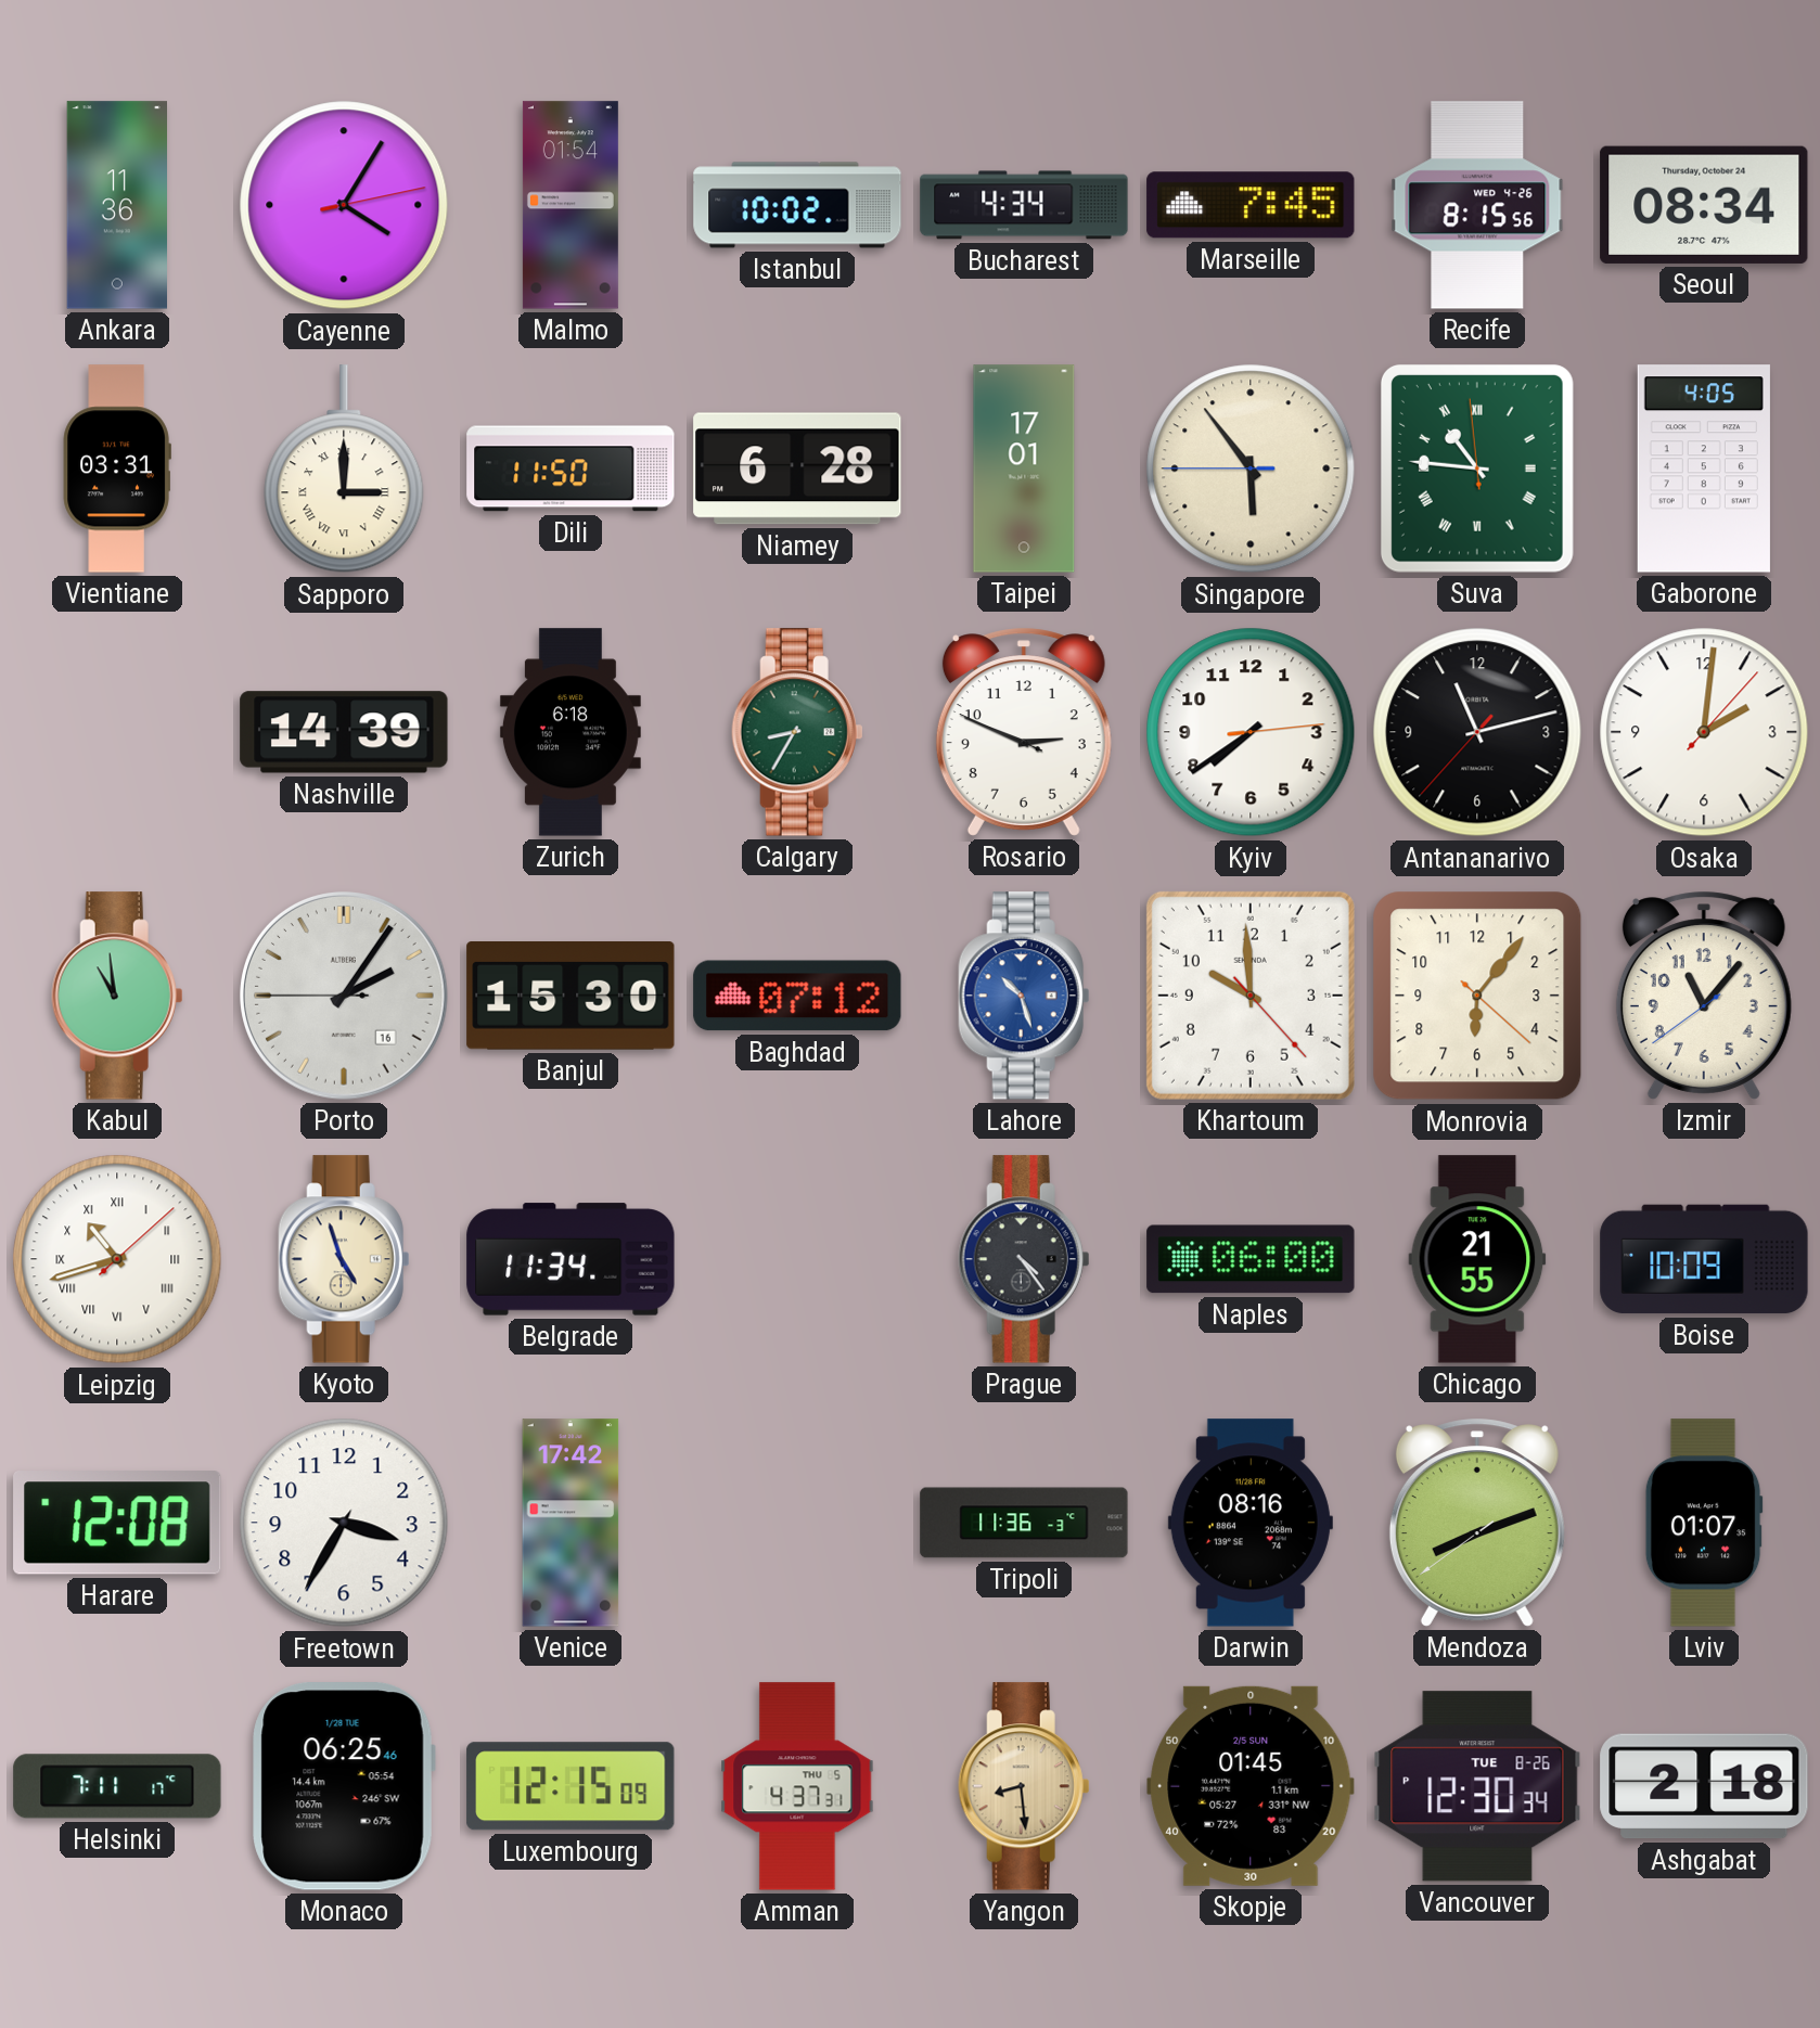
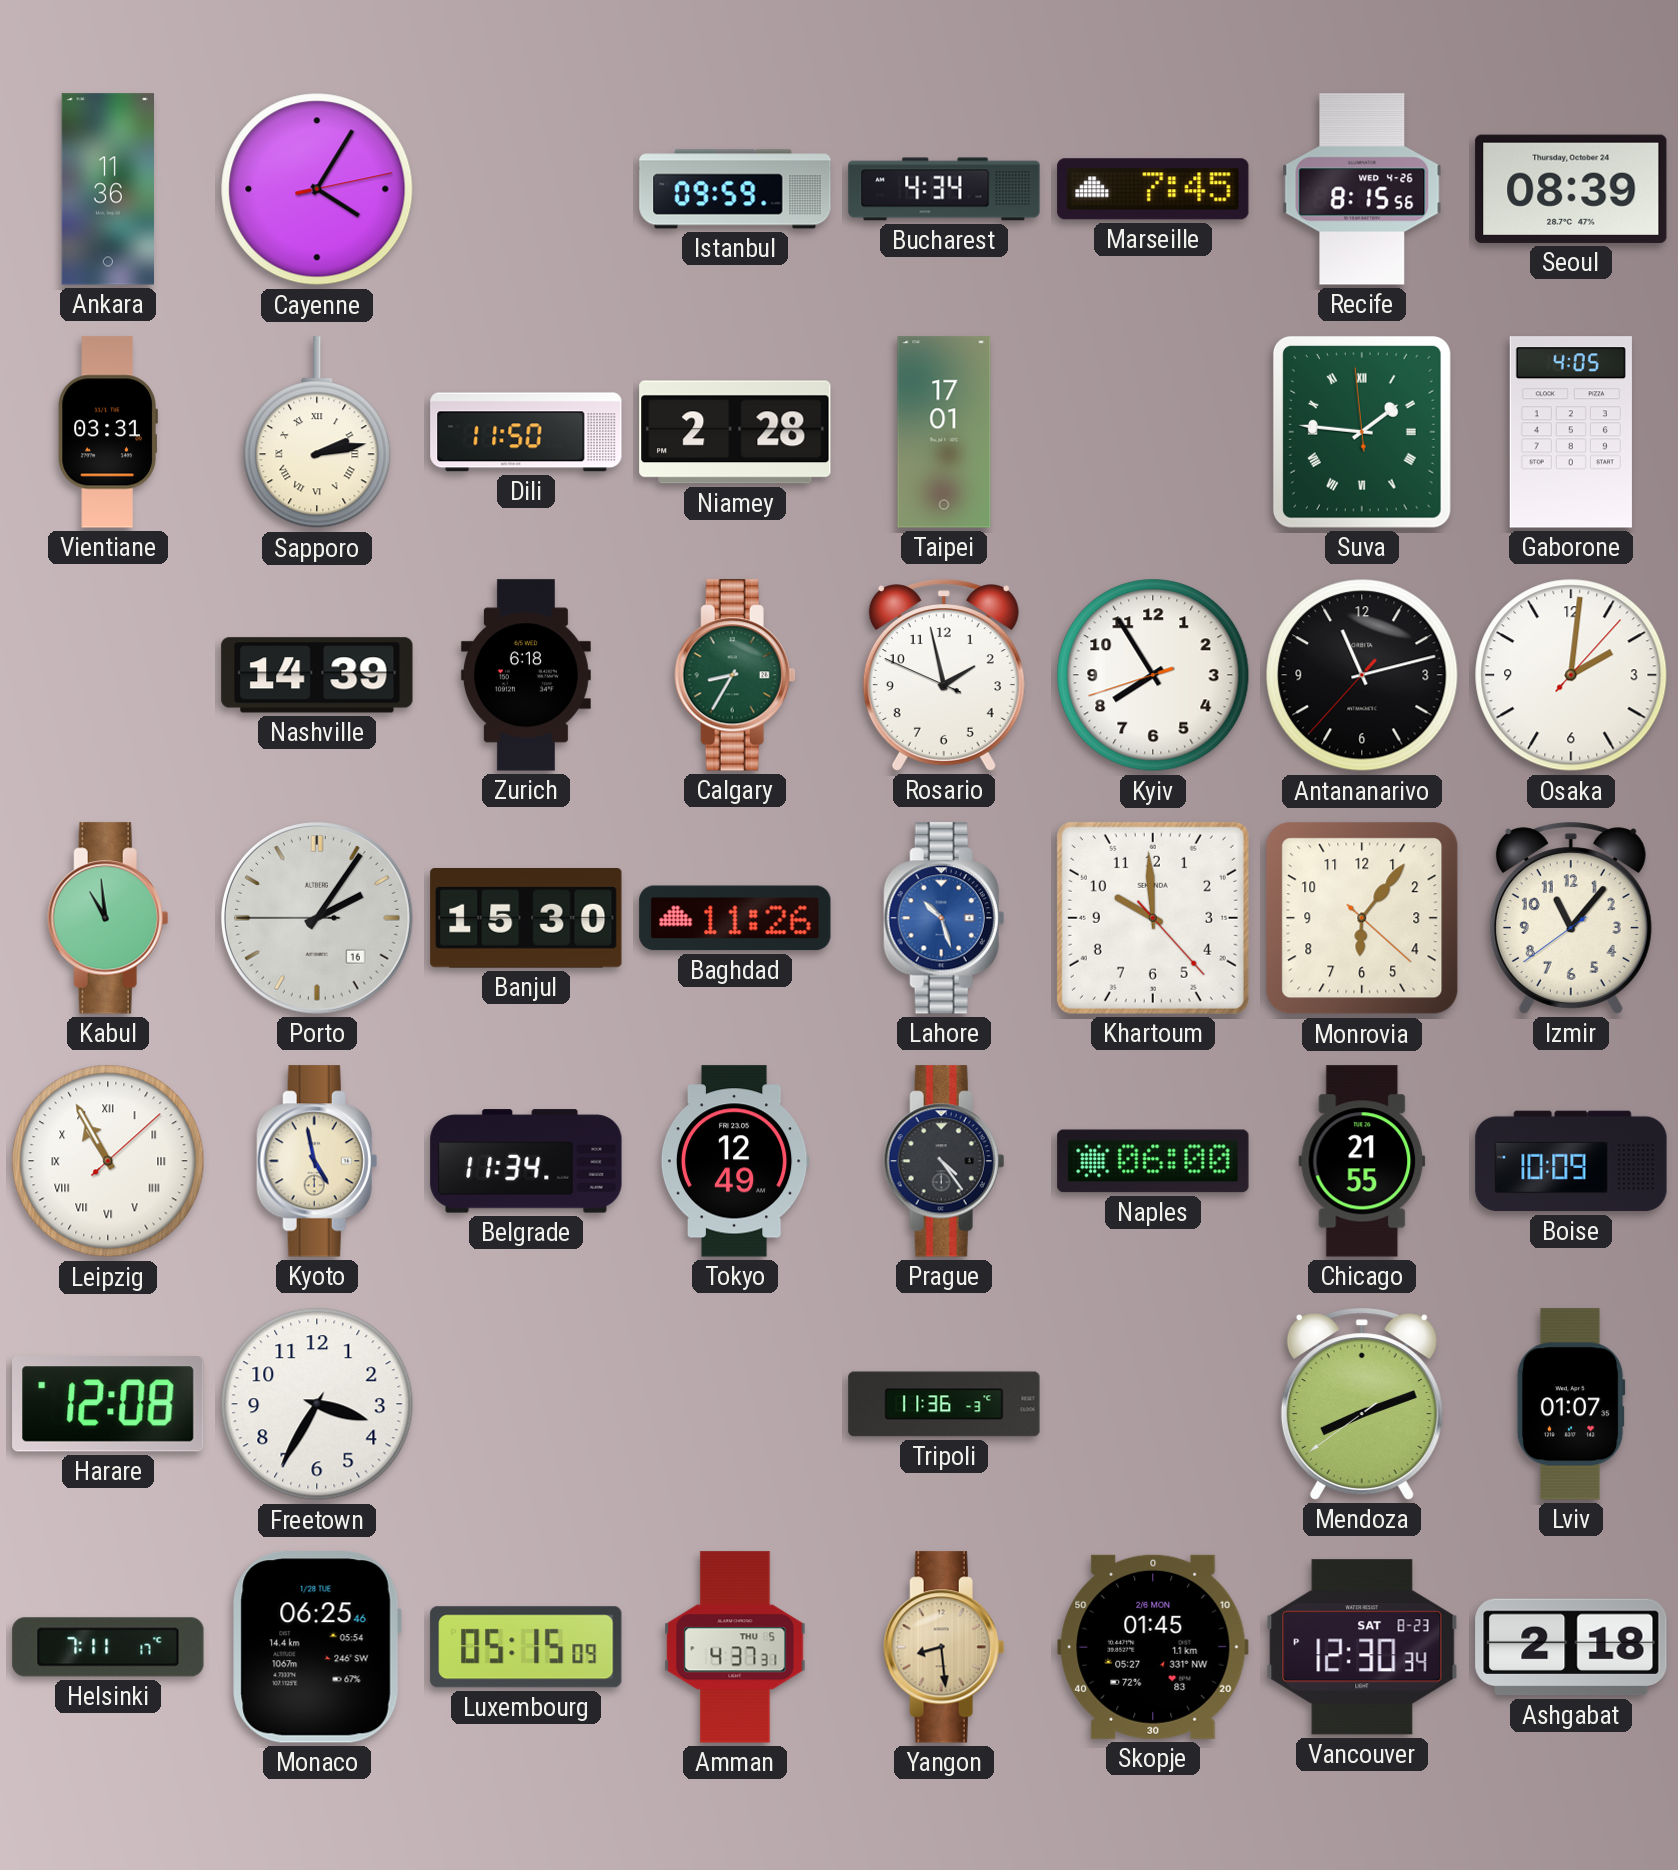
Malmo: 01:54 -> none (571, 205)
Istanbul: 10:02 -> 09:59 (735, 189)
Seoul: 08:34 -> 08:39 (1571, 189)
Sapporo: 3:00 -> 2:13 (317, 433)
Niamey: 6:28 -> 2:28 (735, 432)
Singapore: 5:53 -> none (1251, 469)
Suva: 10:45 -> 1:45 (1362, 432)
Rosario: 2:48 -> 1:57 (944, 675)
Kyiv: 7:39 -> 7:54 (1153, 675)
Baghdad: 07:12 -> 11:26 (735, 918)
Leipzig: 10:42 -> 10:55 (108, 1161)
Kyoto: 4:57 -> 4:58 (317, 1161)
Tokyo: none -> 12:49 (735, 1161)
Venice: 17:42 -> none (571, 1523)
Darwin: 08:16 -> none (1251, 1523)
Luxembourg: 12:15 -> 05:15 (526, 1647)
Skopje date: 2/5 SUN -> 2/6 MON (1153, 1647)
Vancouver date: TUE 8-26 -> SAT 8-23 (1362, 1647)
